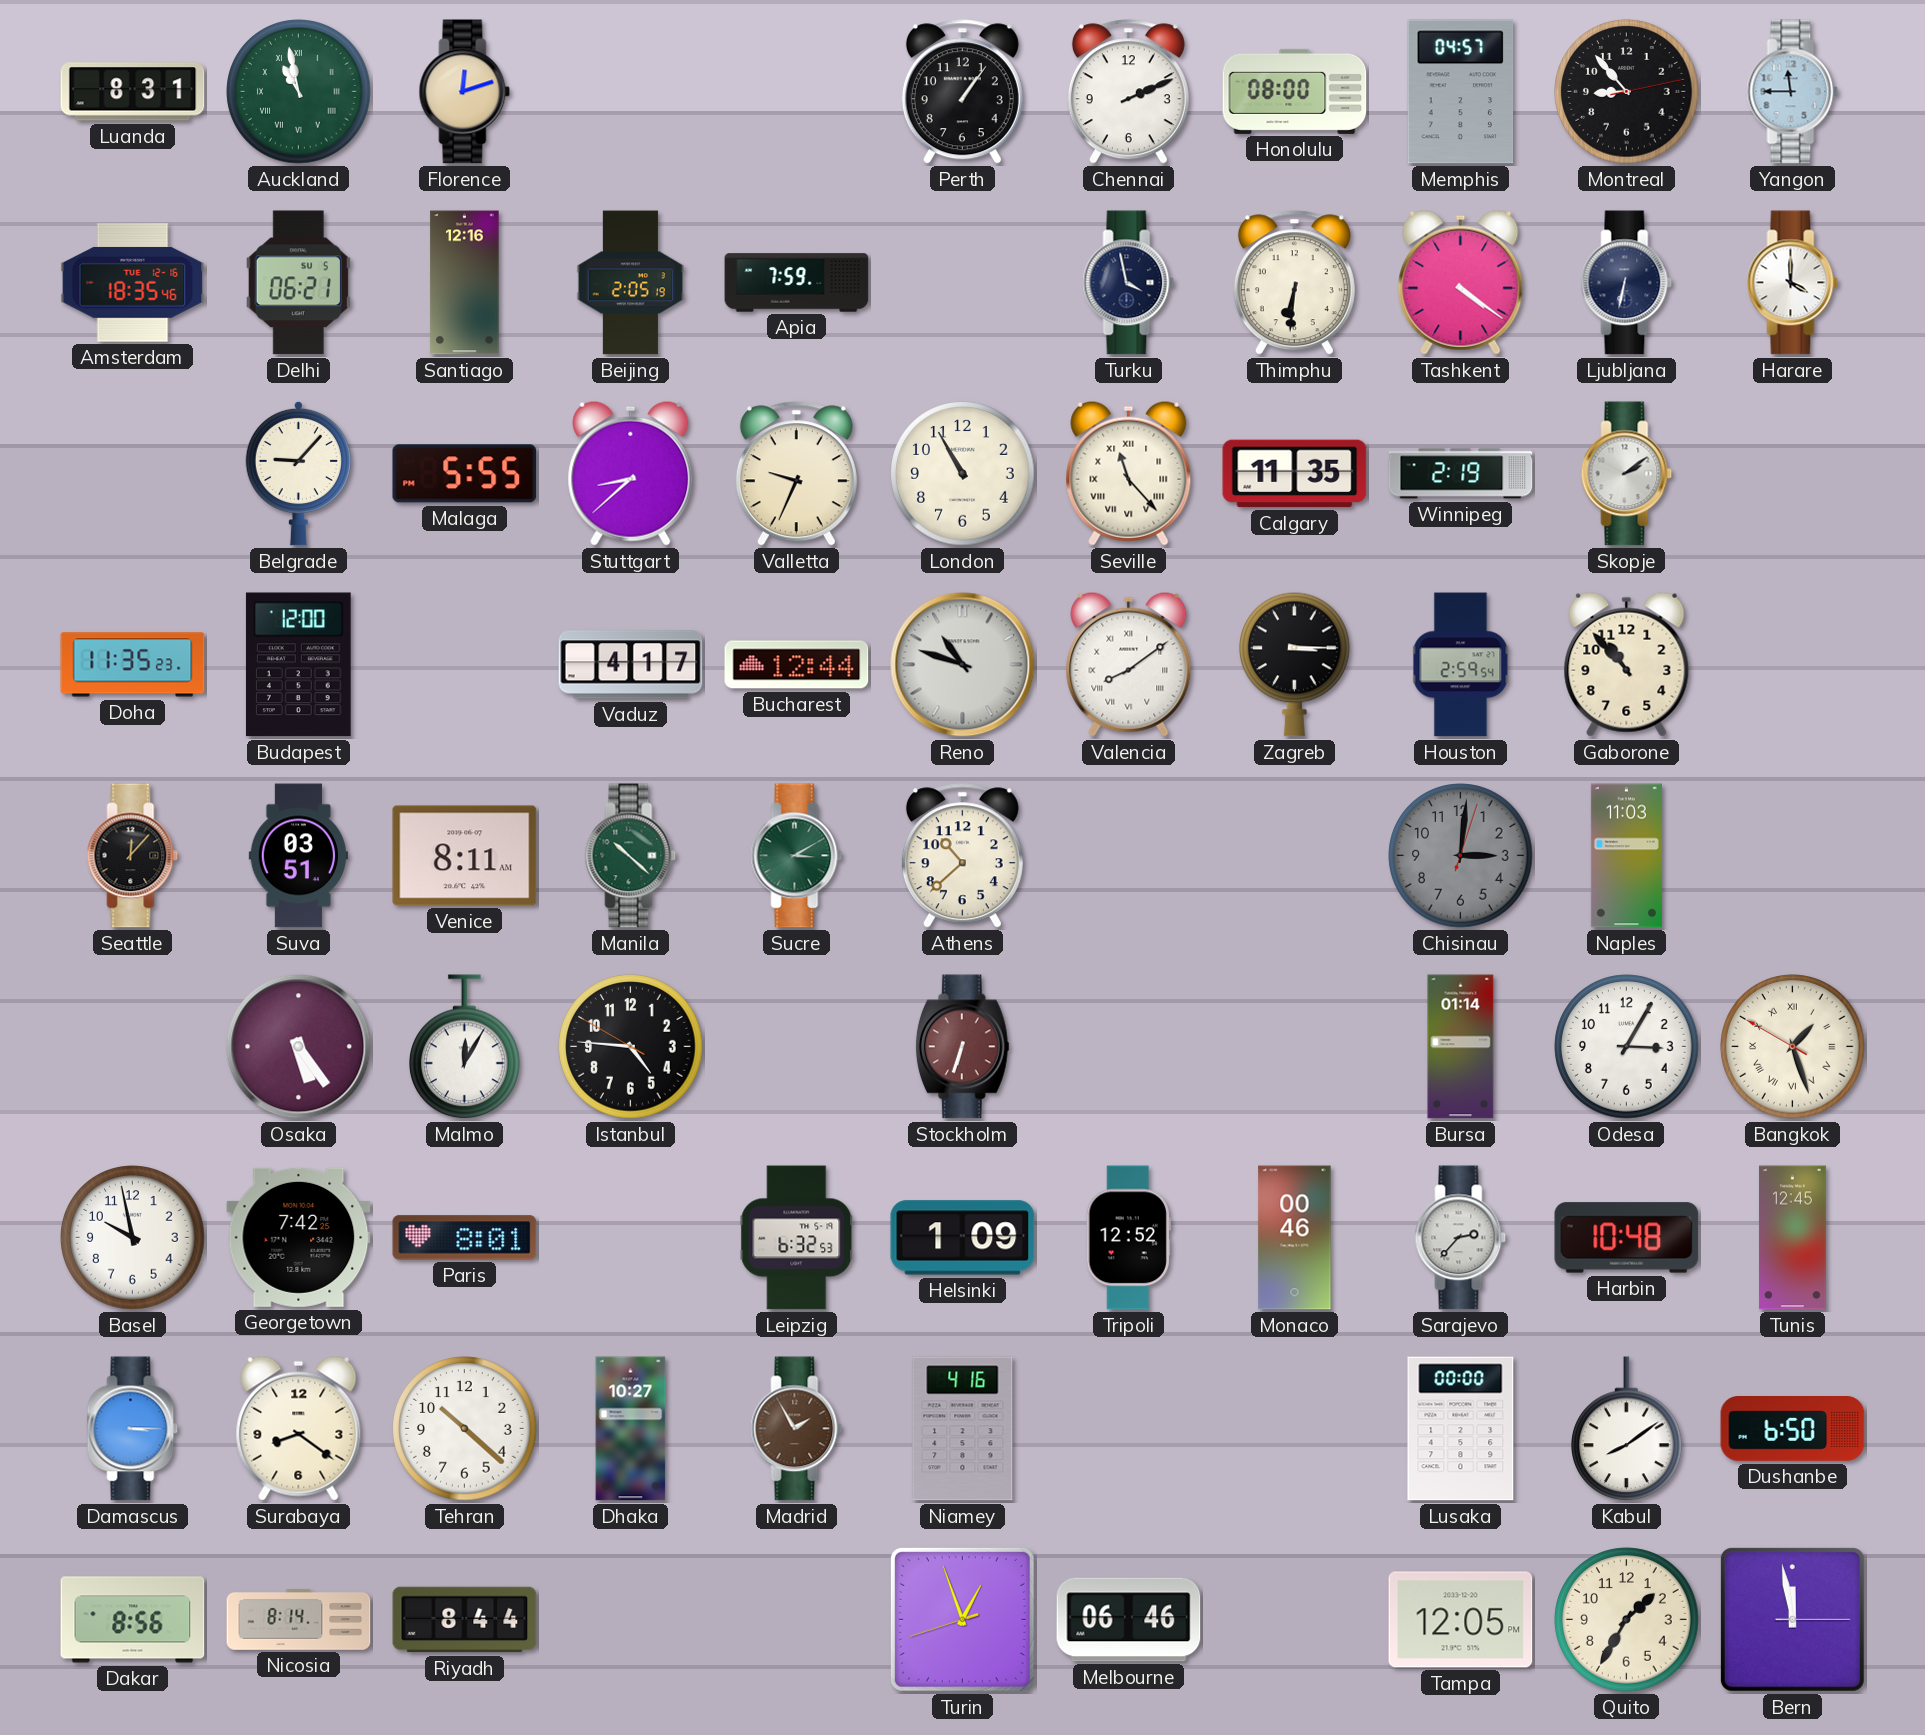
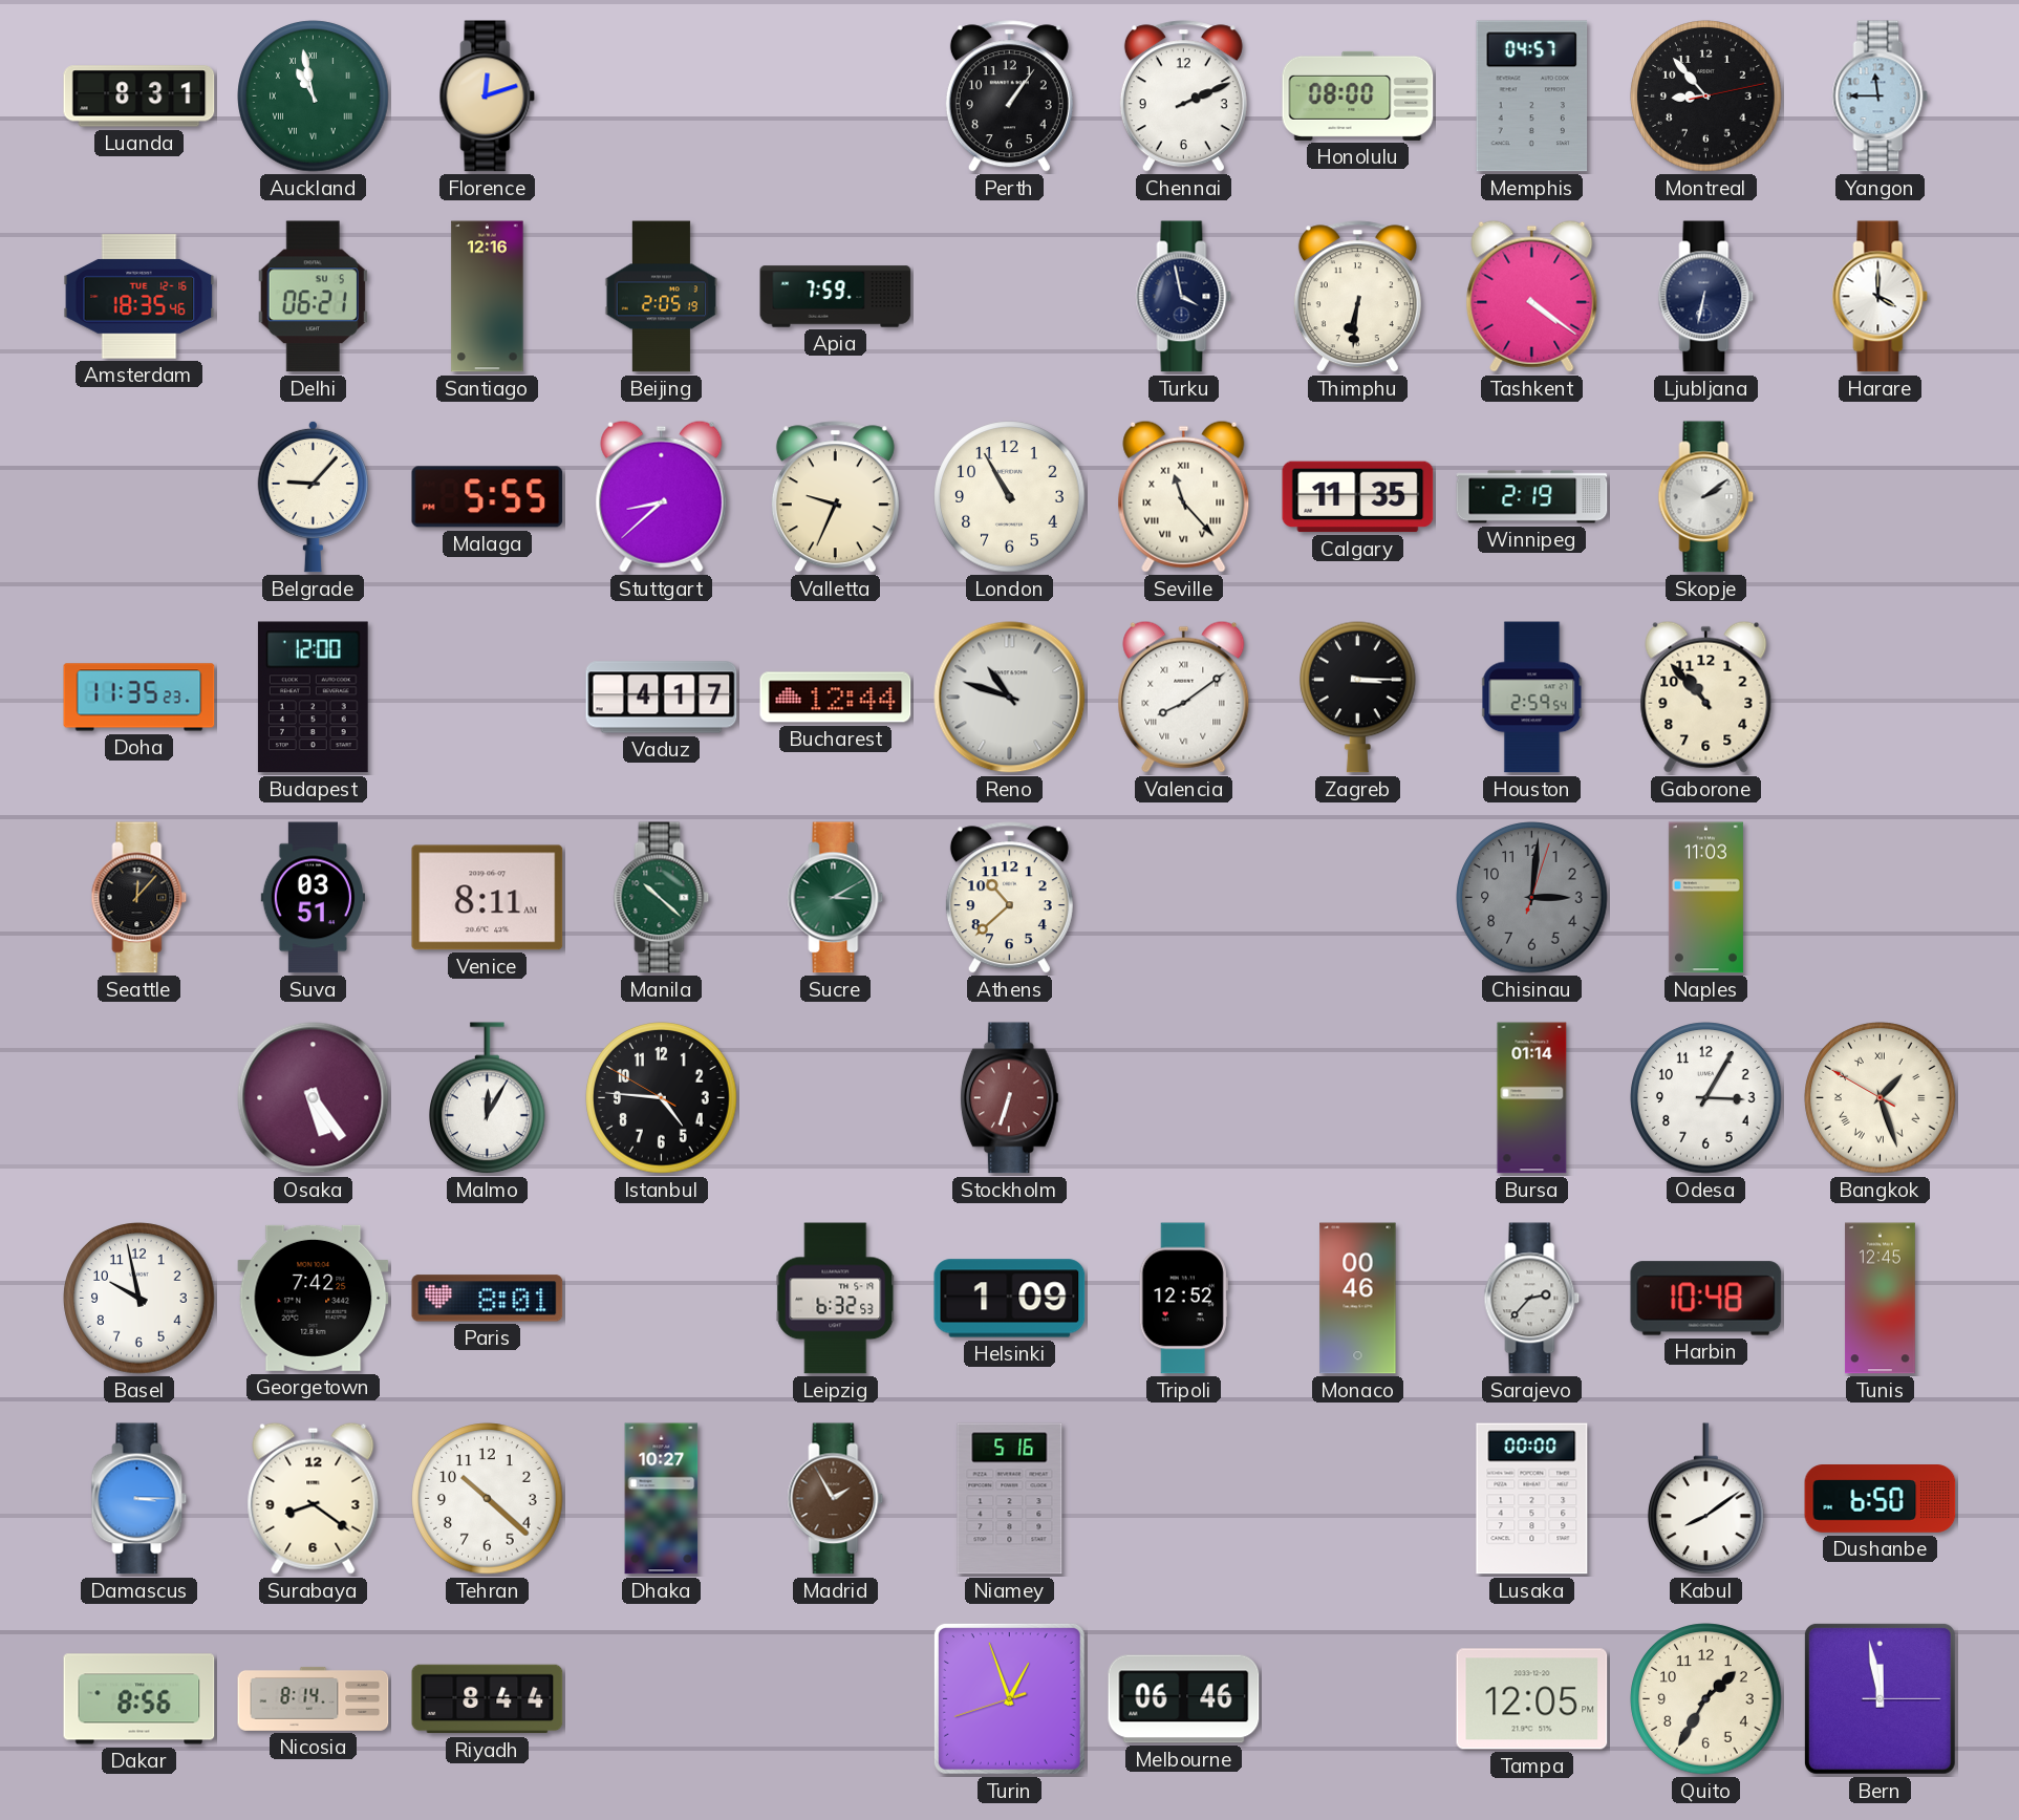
Niamey: 4:16 -> 5:16 (1010, 1499)
